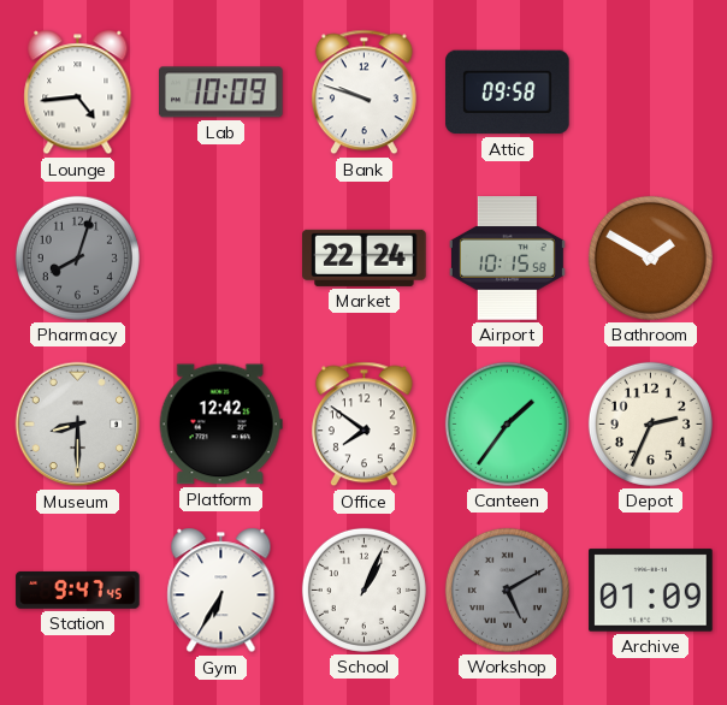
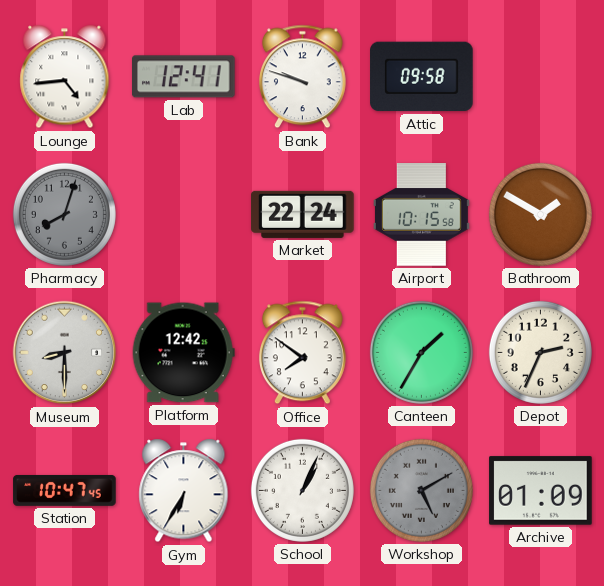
Lab: 10:09 -> 12:41 (184, 77)
Canteen: 1:36 -> 1:35 (421, 352)
Station: 9:47 -> 10:47 (65, 490)
